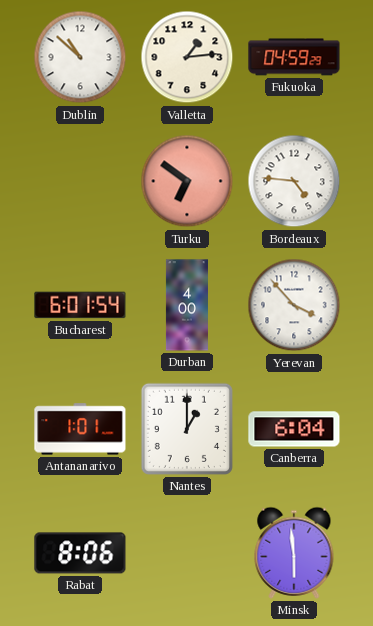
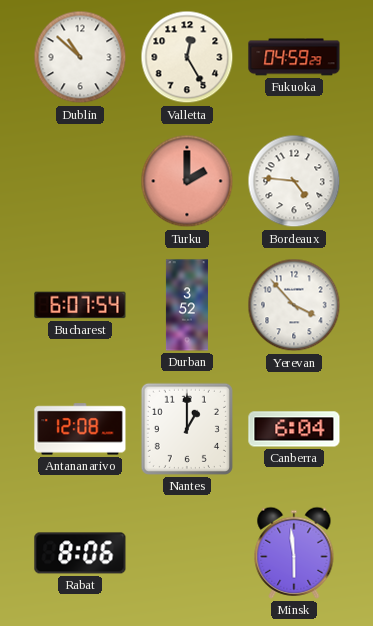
Valletta: 1:14 -> 12:25 (187, 57)
Turku: 6:51 -> 2:00 (187, 181)
Bucharest: 6:01 -> 6:07 (80, 305)
Durban: 4:00 -> 3:52 (187, 305)
Antananarivo: 1:01 -> 12:08 (80, 429)
